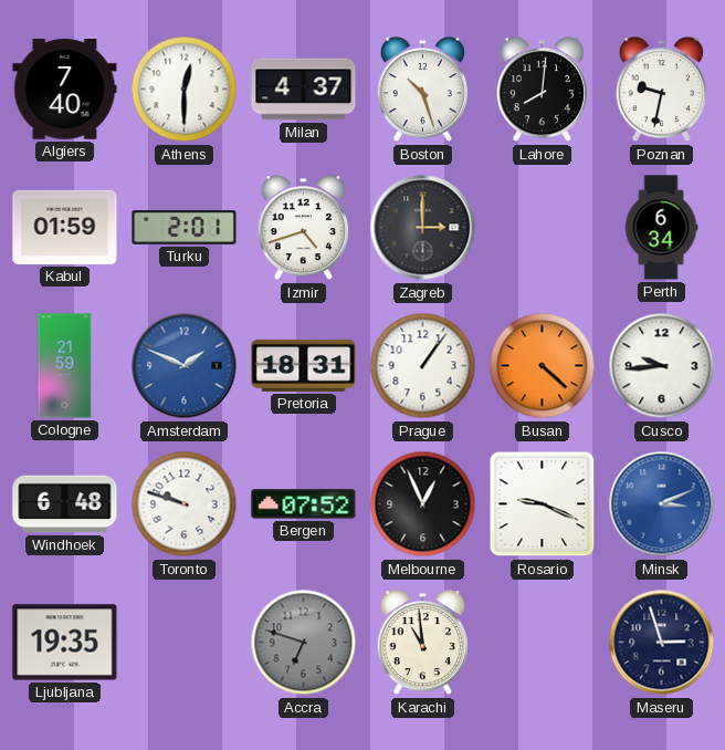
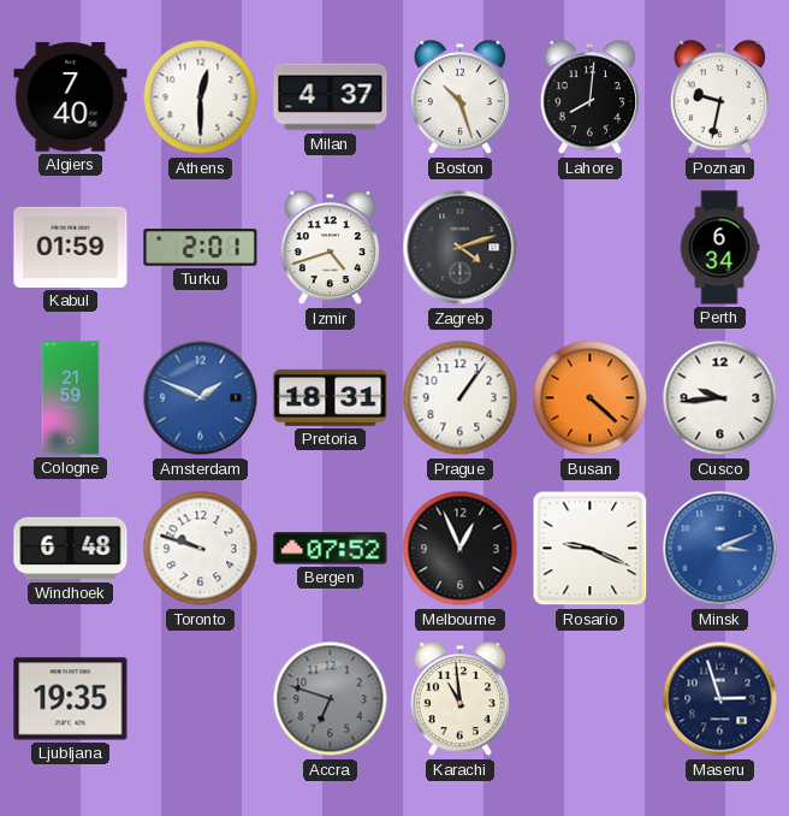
Zagreb: 3:00 -> 4:12 (461, 248)
